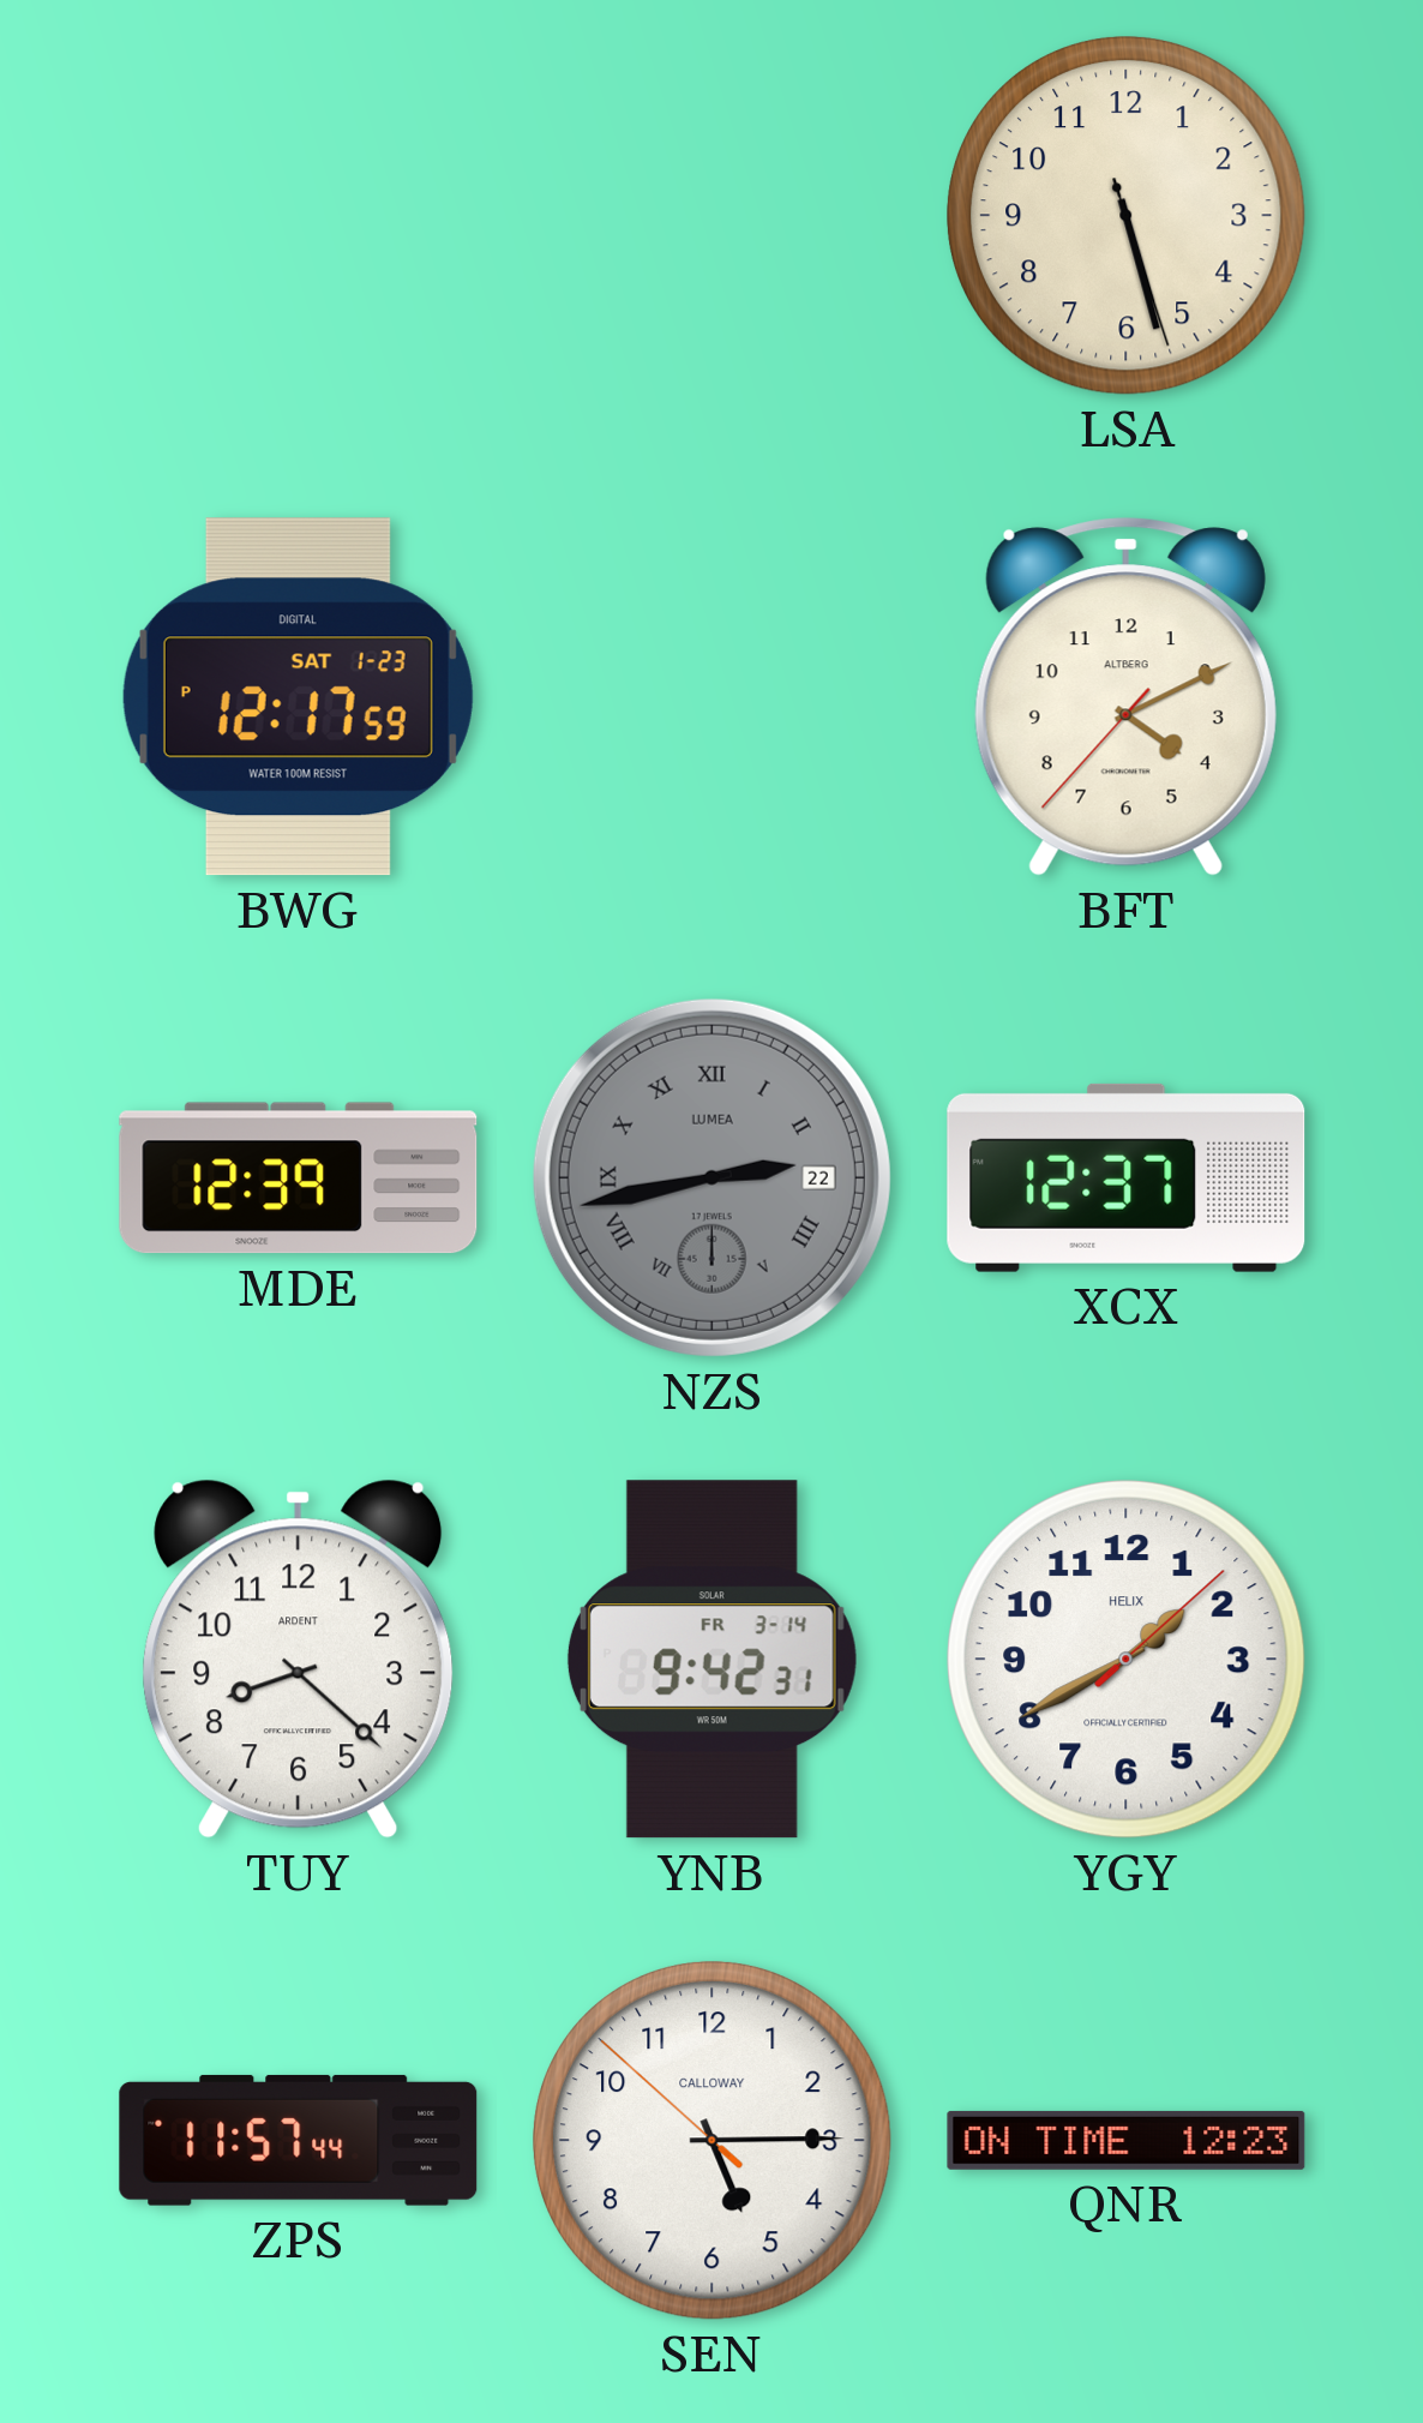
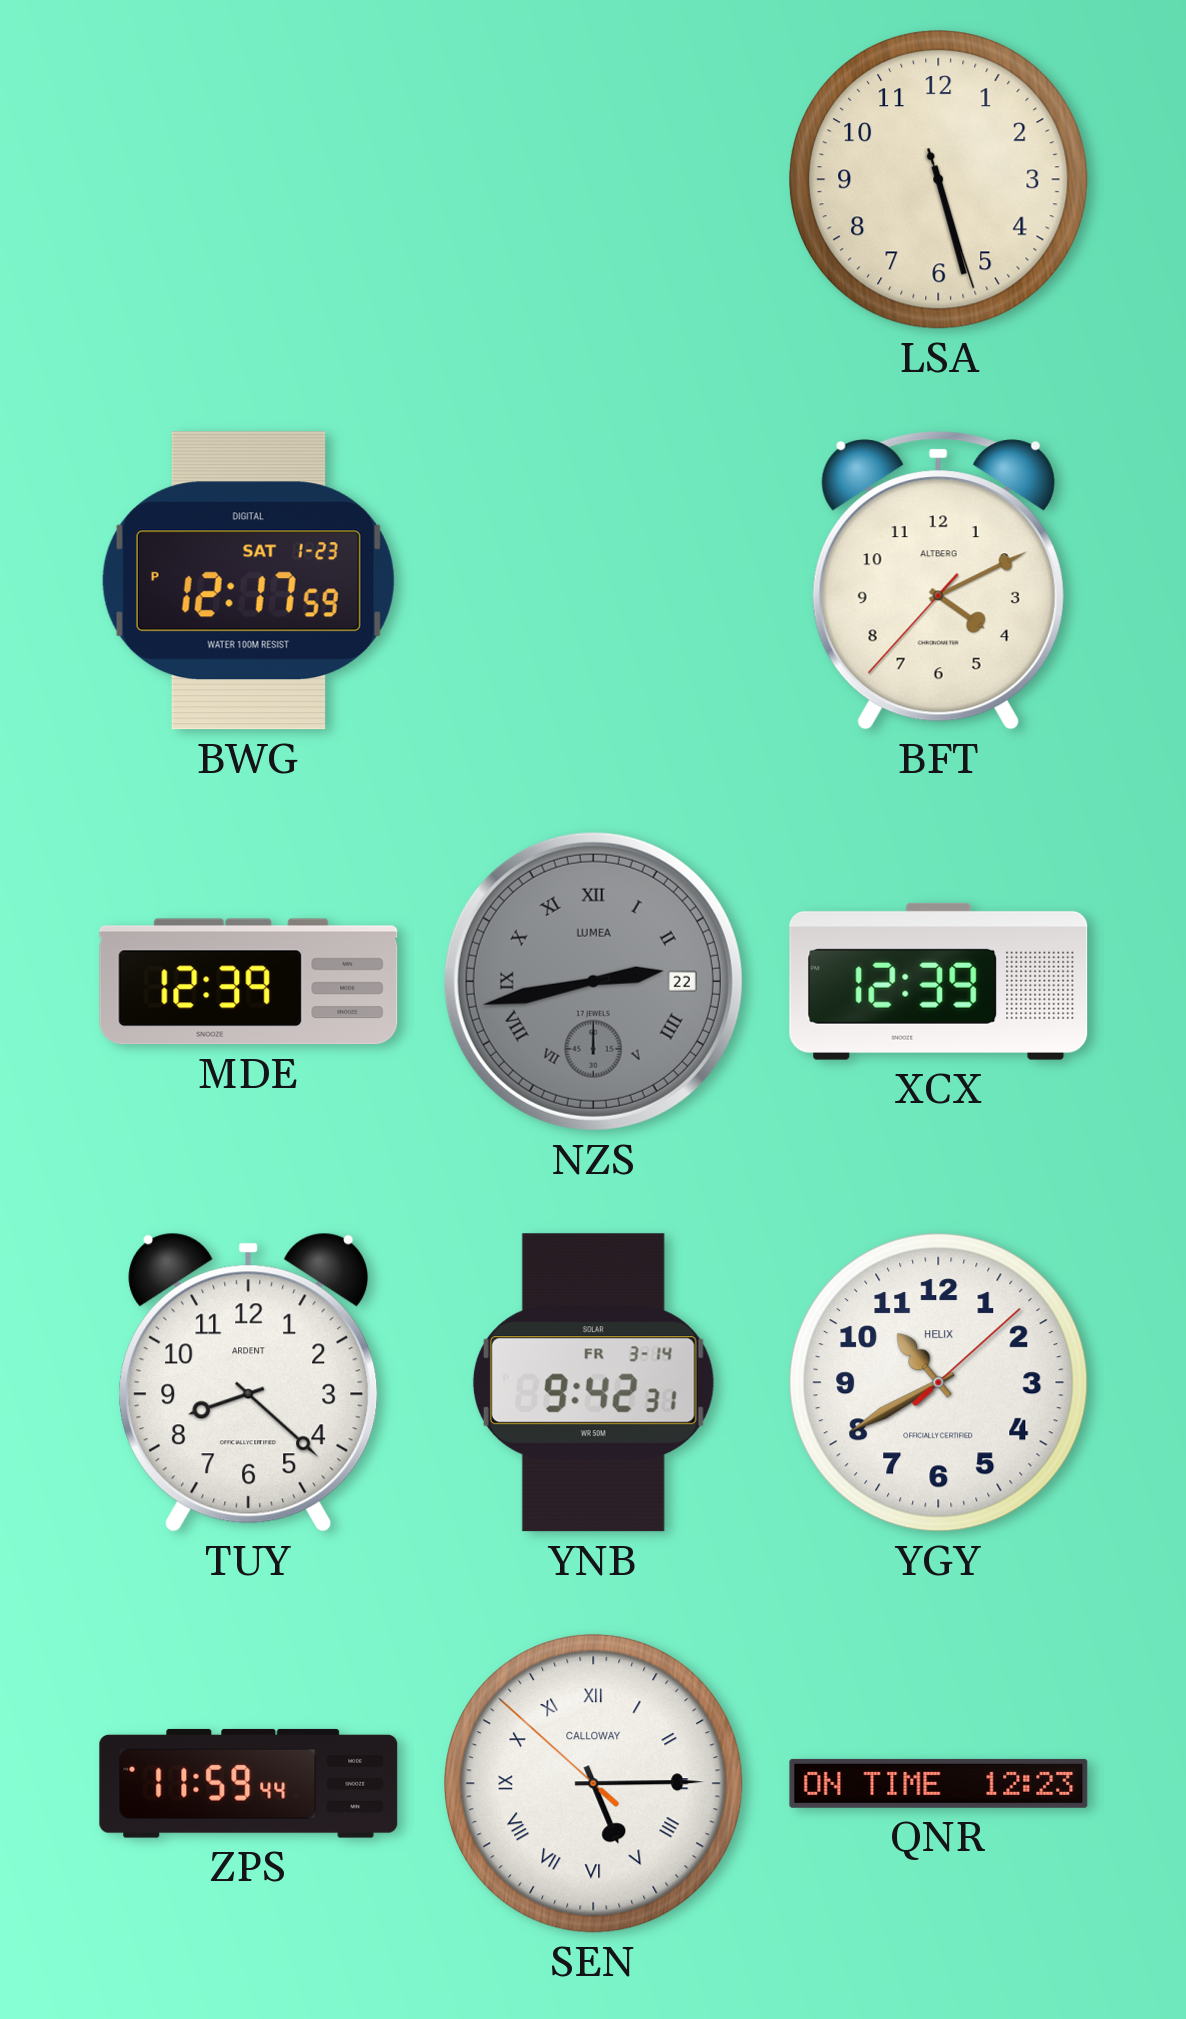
XCX: 12:37 -> 12:39 (939, 981)
YGY: 1:40 -> 10:40 (939, 1383)
ZPS: 11:57 -> 11:59 (249, 1783)
SEN numerals: Arabic -> Roman (594, 1784)
